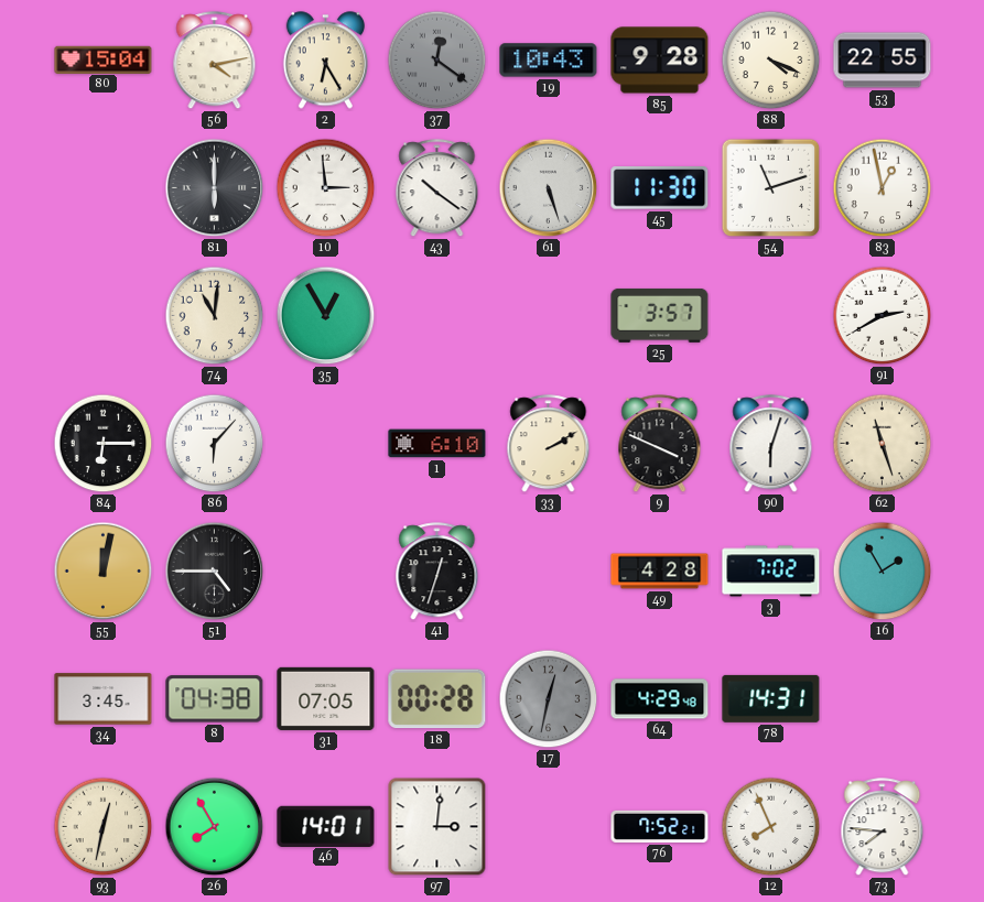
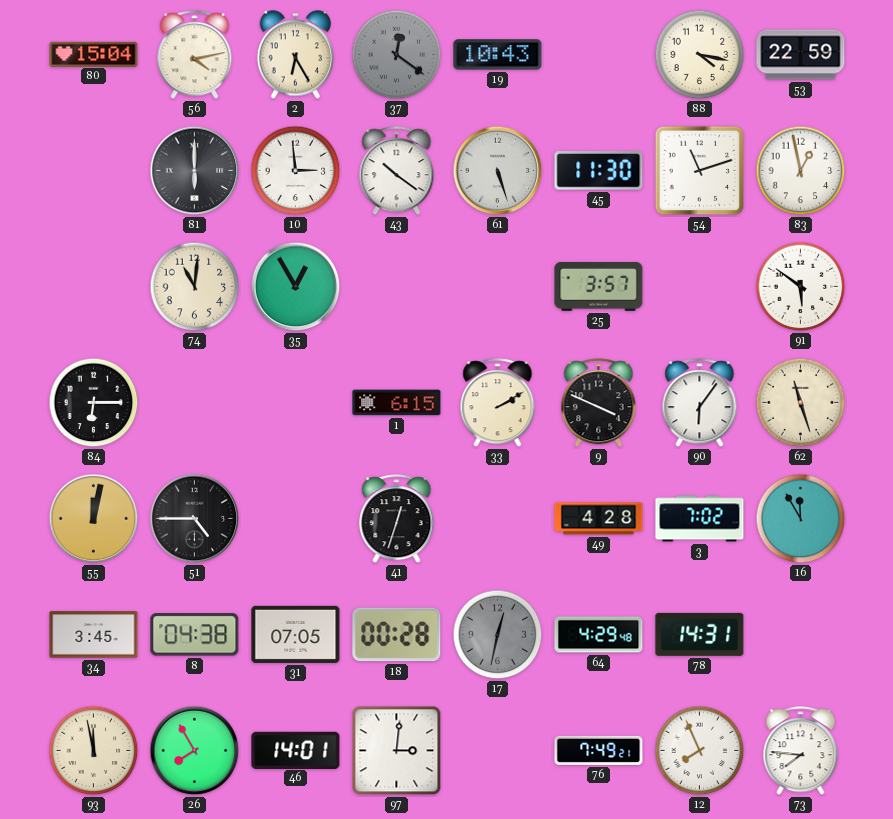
85: 9:28 -> none (660, 61)
88: 4:19 -> 4:17 (700, 55)
53: 22:55 -> 22:59 (801, 55)
91: 2:40 -> 5:51 (801, 287)
86: 6:07 -> none (215, 444)
1: 6:10 -> 6:15 (397, 403)
90: 6:03 -> 6:06 (700, 403)
16: 1:55 -> 11:55 (801, 519)
93: 12:32 -> 11:58 (94, 751)
76: 7:52 -> 7:49 (599, 750)
